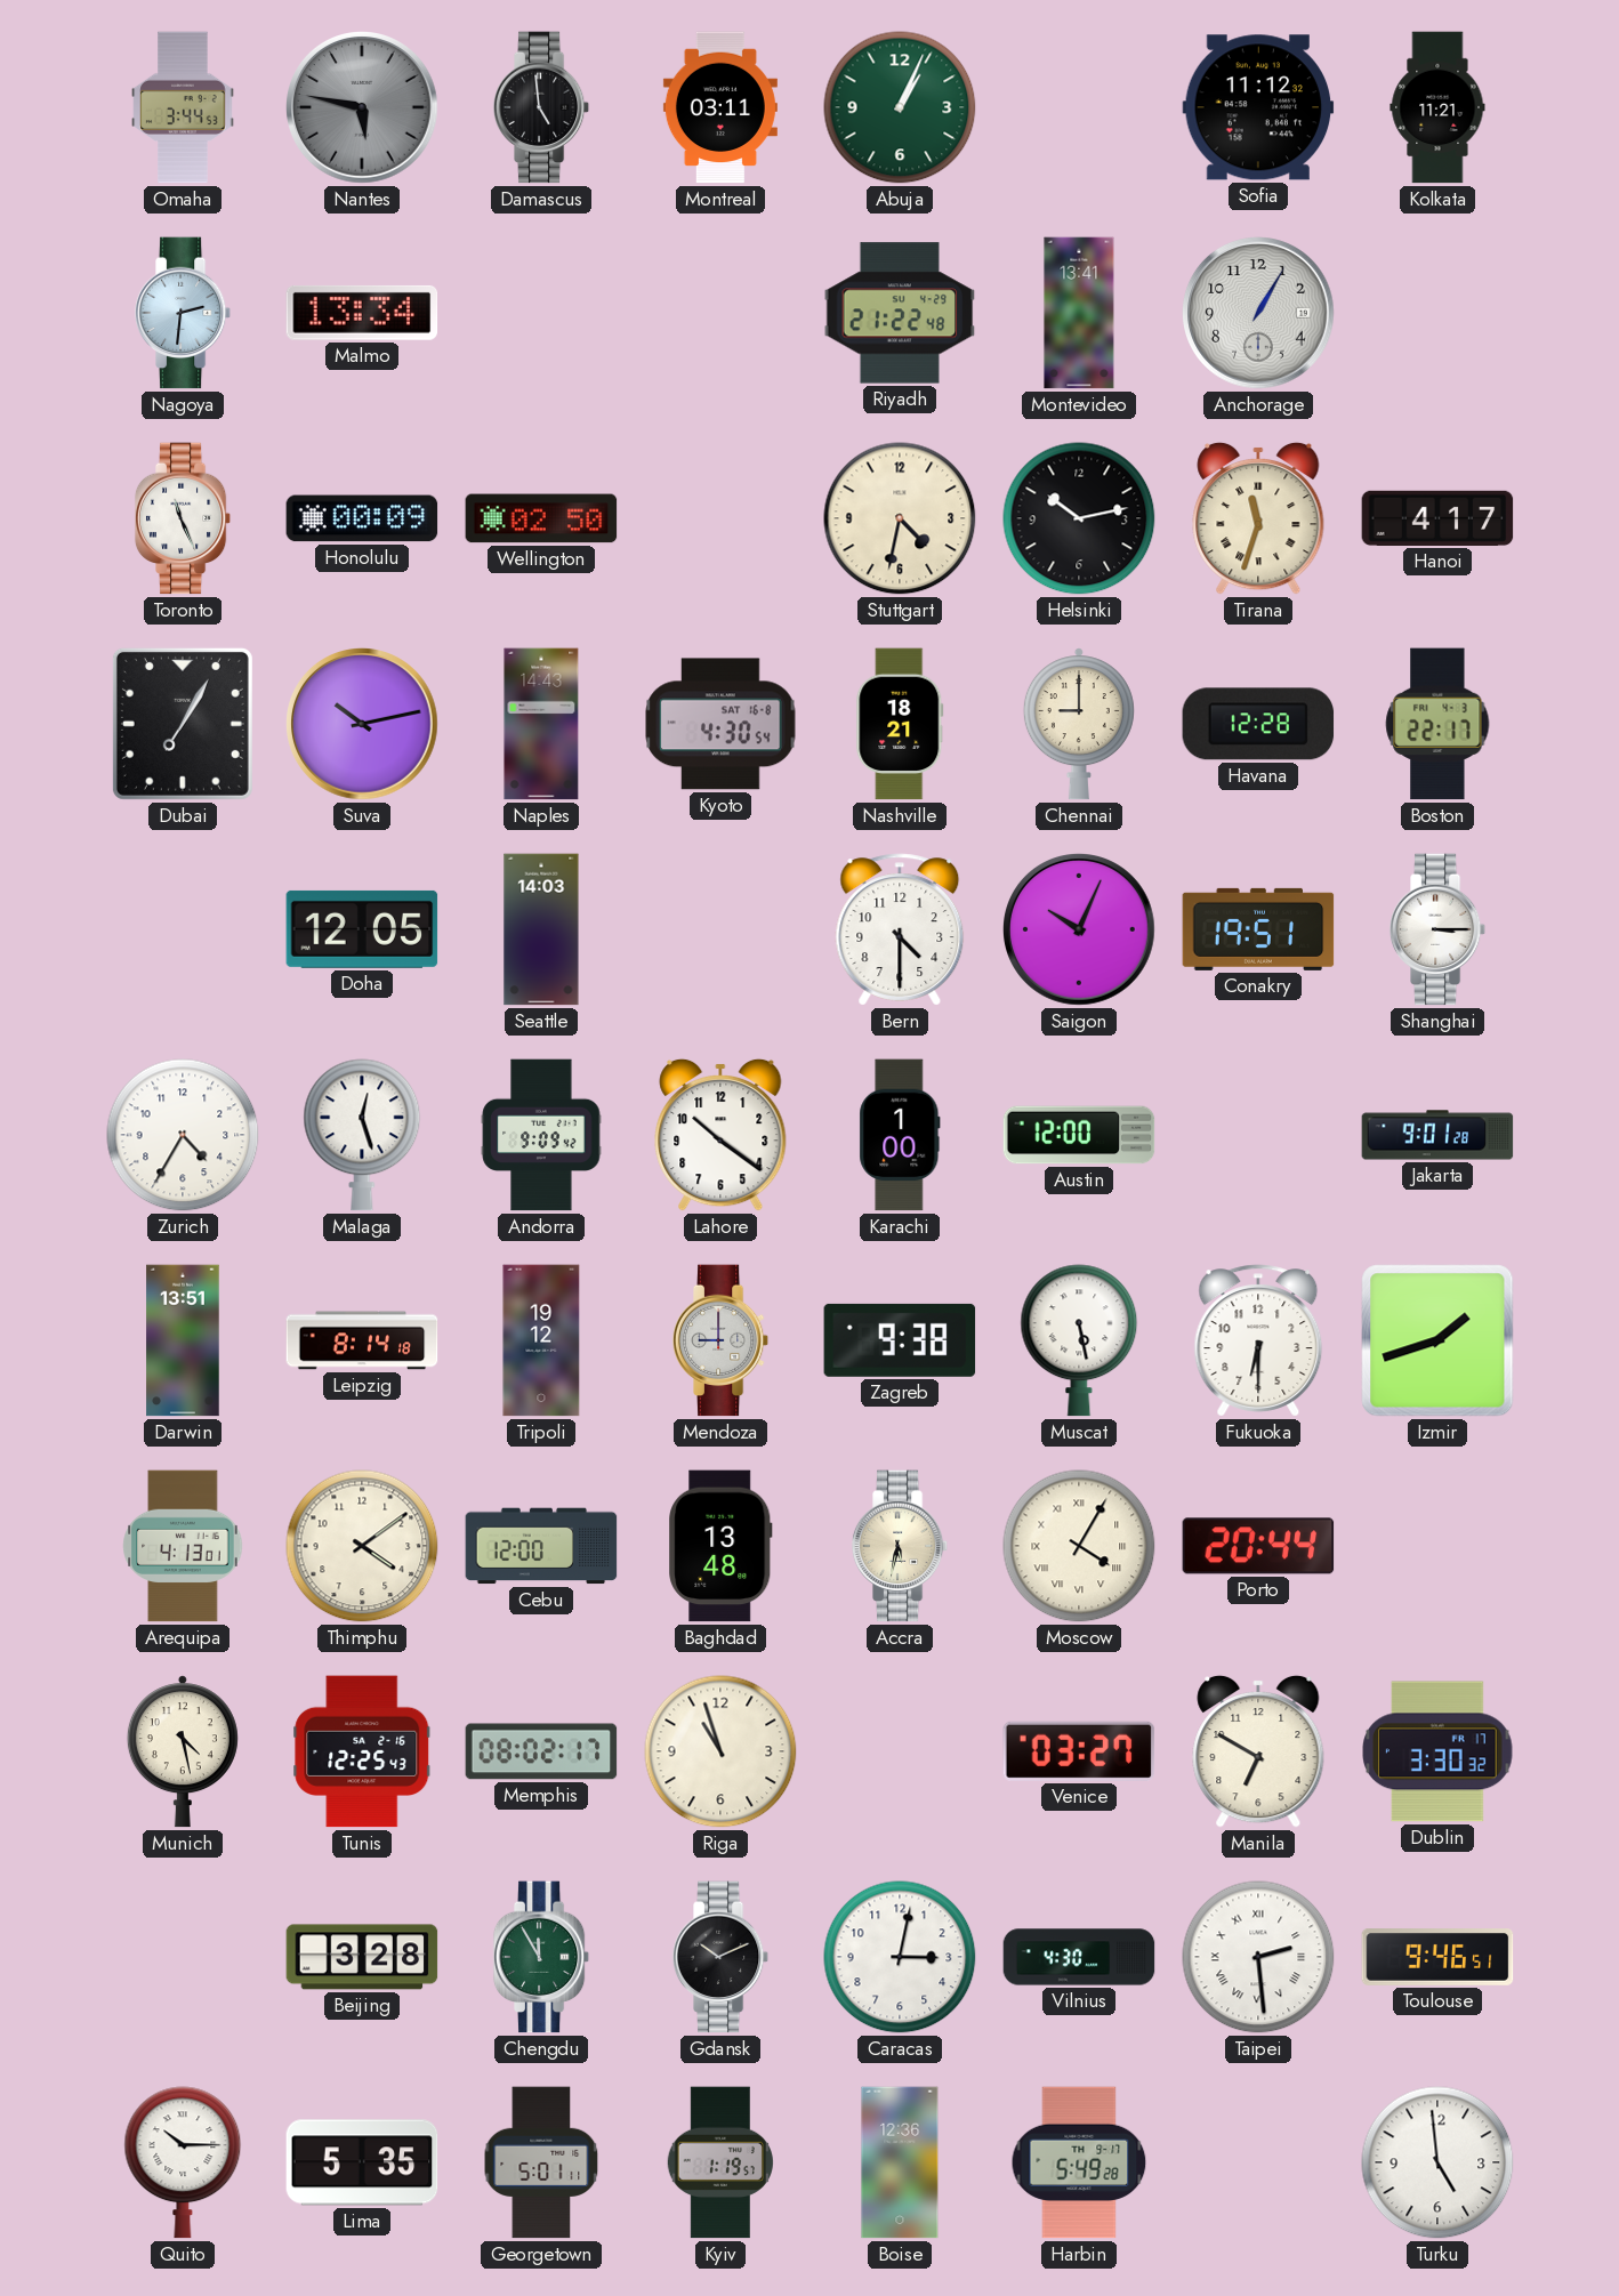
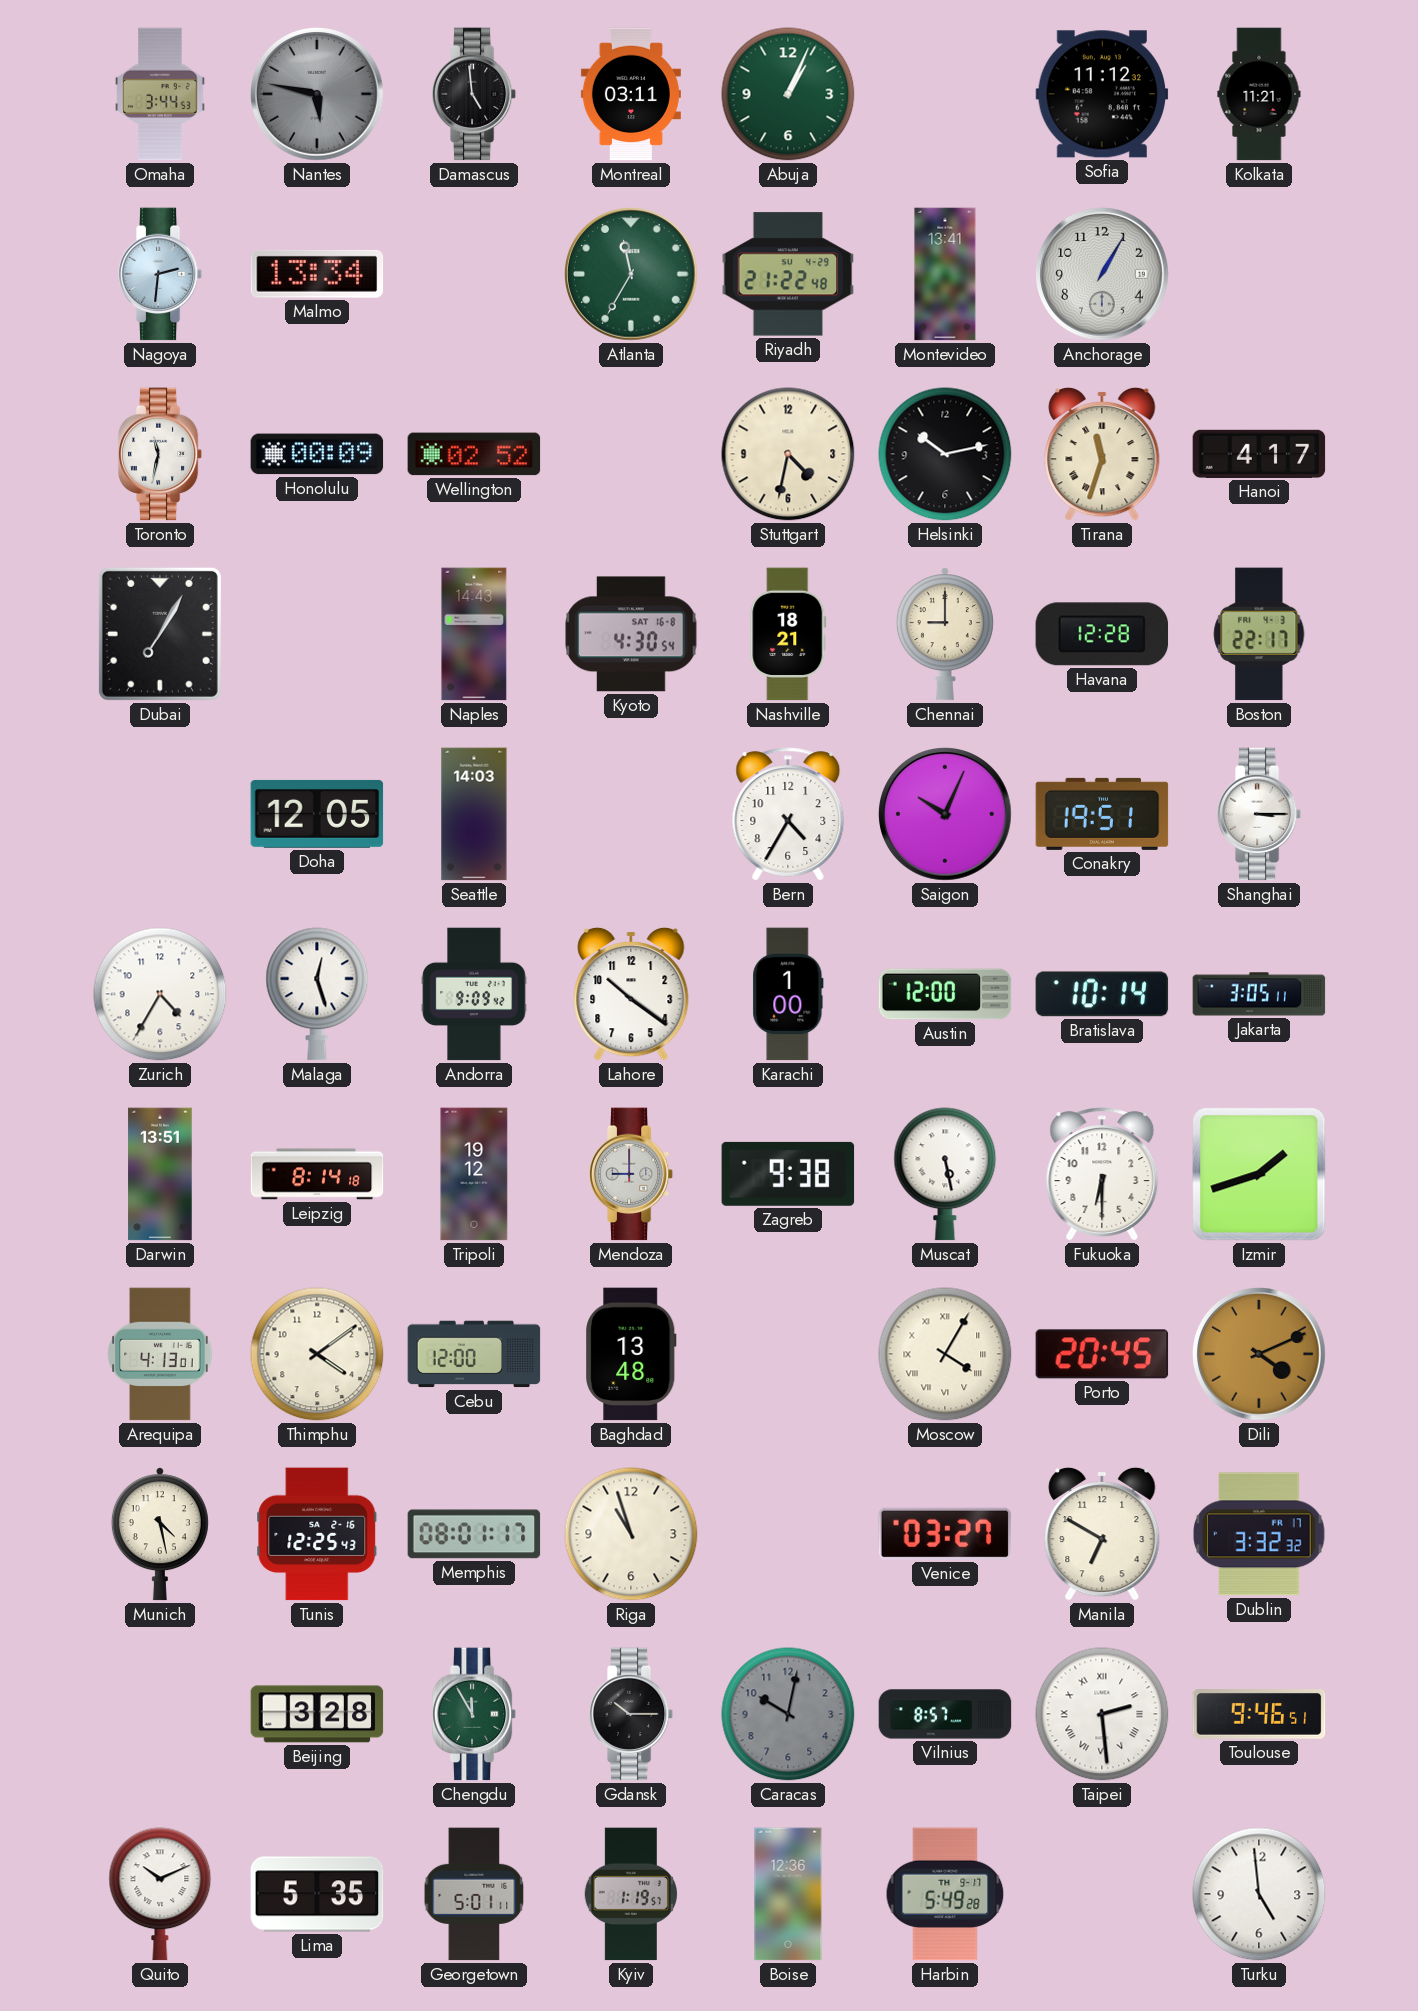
Atlanta: none -> 11:35 (631, 274)
Toronto: 11:26 -> 11:32 (160, 454)
Wellington: 02:50 -> 02:52 (474, 454)
Suva: 10:13 -> none (362, 724)
Bern: 4:30 -> 4:35 (788, 814)
Bratislava: none -> 10:14 (1102, 994)
Jakarta: 9:01 -> 3:05 (1259, 994)
Accra: 5:32 -> none (900, 1546)
Porto: 20:44 -> 20:45 (1102, 1354)
Dili: none -> 4:11 (1259, 1354)
Memphis: 08:02 -> 08:01 (474, 1534)
Dublin: 3:30 -> 3:32 (1259, 1534)
Gdansk: 10:11 -> 10:15 (631, 1714)
Caracas: 3:02 -> 10:02 (788, 1714)
Caracas dial: white -> grey (788, 1714)
Vilnius: 4:30 -> 8:57 (945, 1714)
Quito: 10:15 -> 10:11 (160, 1894)
